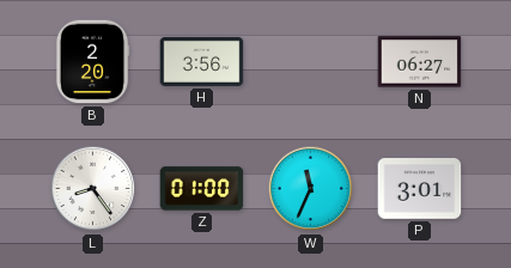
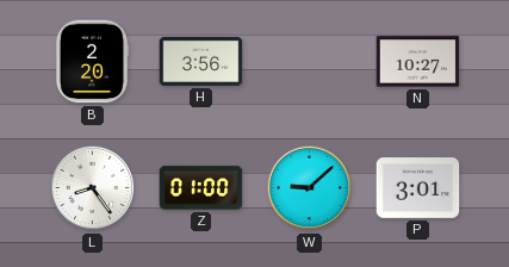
N: 06:27 -> 10:27 (418, 62)
W: 11:34 -> 9:08 (310, 188)
